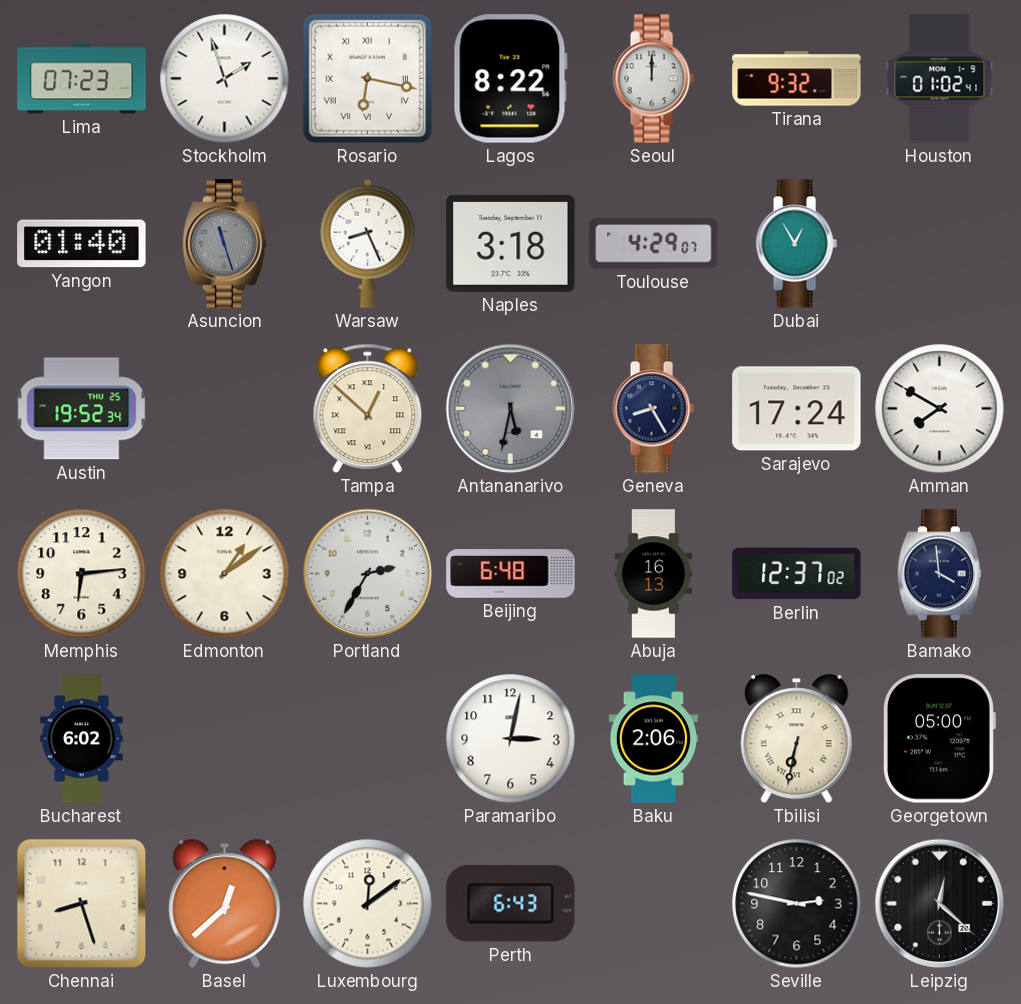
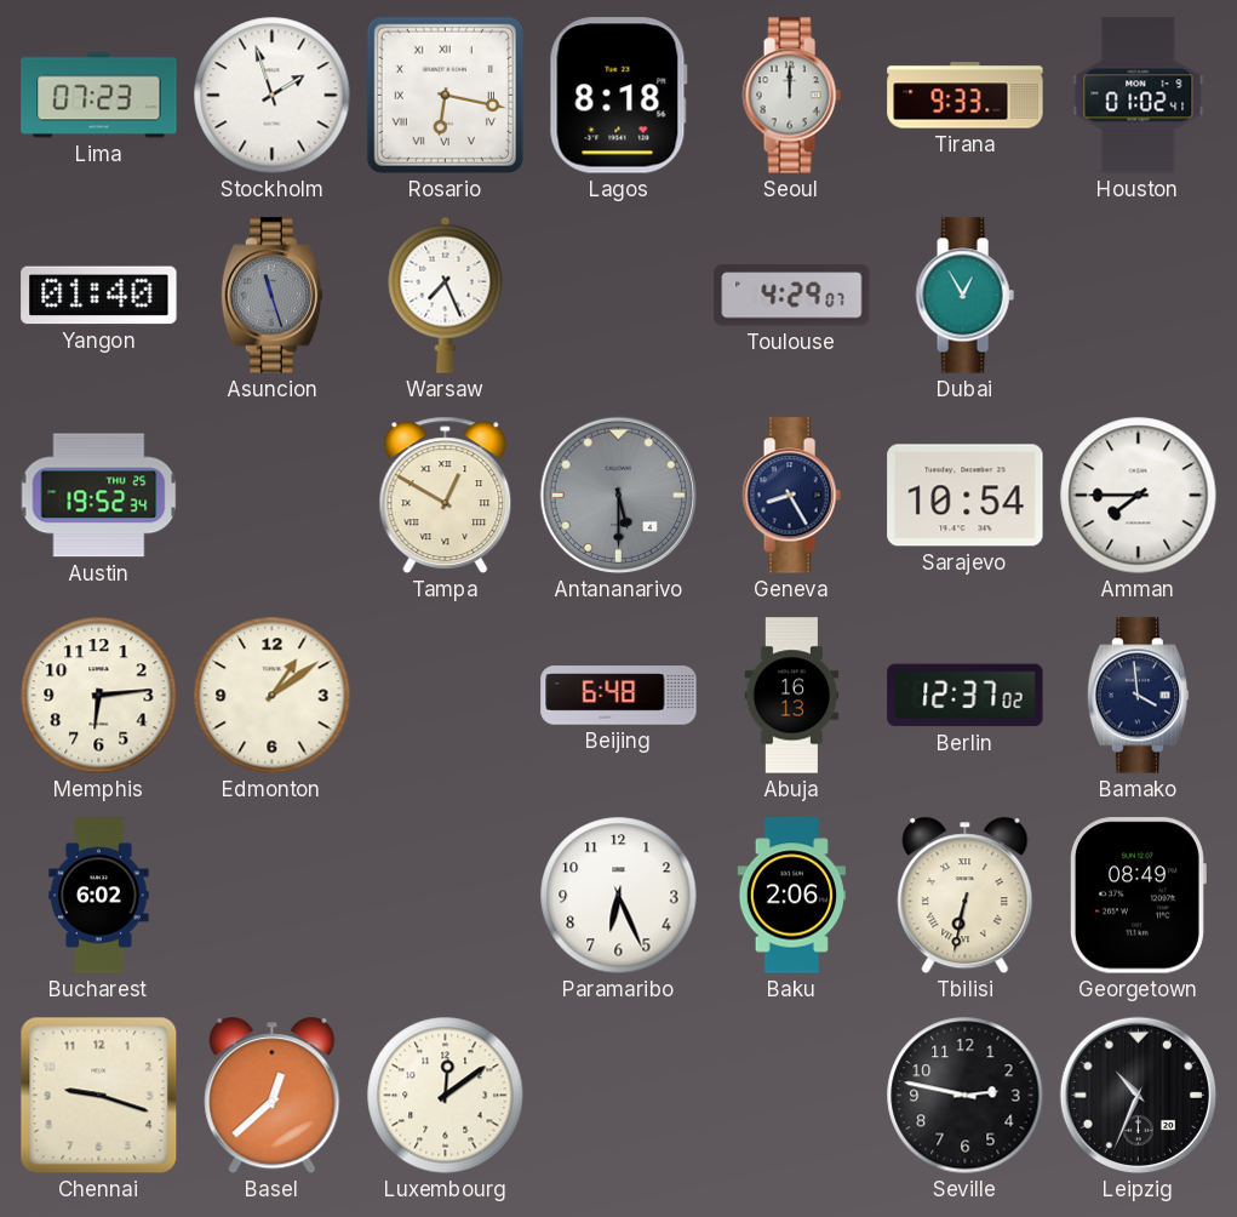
Lagos: 8:22 -> 8:18 (618, 96)
Tirana: 9:32 -> 9:33 (966, 96)
Warsaw: 8:26 -> 7:26 (446, 295)
Naples: 3:18 -> none (511, 243)
Tampa: 12:52 -> 12:50 (446, 495)
Antananarivo: 5:32 -> 5:30 (619, 496)
Sarajevo: 17:24 -> 10:54 (966, 496)
Amman: 7:50 -> 7:45 (1139, 496)
Portland: 2:35 -> none (368, 574)
Paramaribo: 3:02 -> 6:26 (619, 896)
Georgetown: 05:00 -> 08:49 (1138, 896)
Chennai: 8:27 -> 9:18 (99, 1096)
Perth: 6:43 -> none (511, 904)
Leipzig: 12:22 -> 10:34 (1139, 1096)
